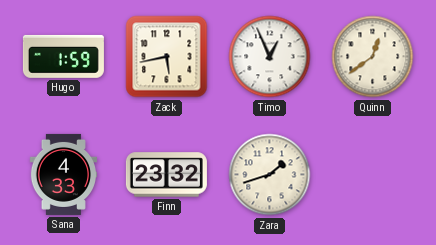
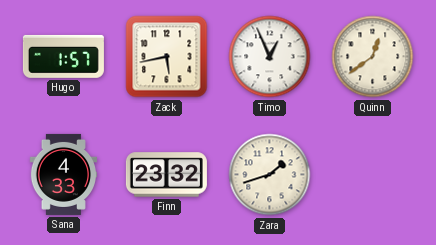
Hugo: 1:59 -> 1:57 (63, 56)
